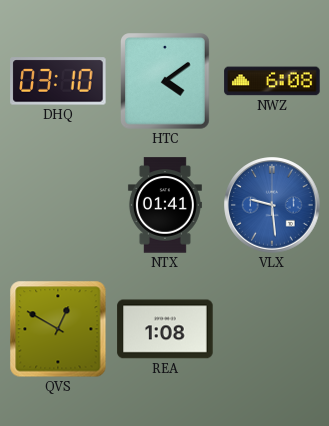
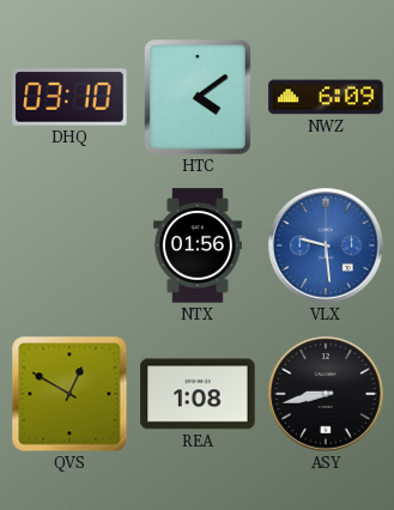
NWZ: 6:08 -> 6:09 (326, 97)
NTX: 01:41 -> 01:56 (198, 245)
ASY: none -> 8:43 (326, 394)
